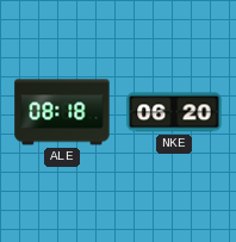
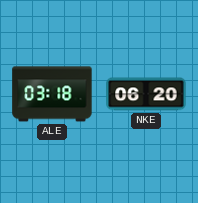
ALE: 08:18 -> 03:18 (52, 94)
